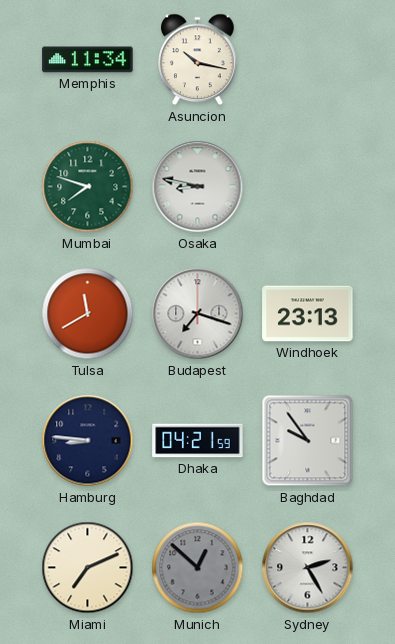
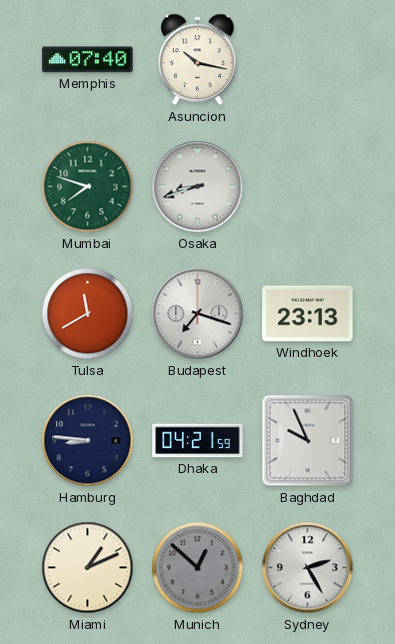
Memphis: 11:34 -> 07:40 (88, 60)
Osaka: 8:47 -> 8:42 (198, 187)
Baghdad: 9:54 -> 9:56 (308, 441)
Miami: 7:11 -> 1:11 (88, 568)
